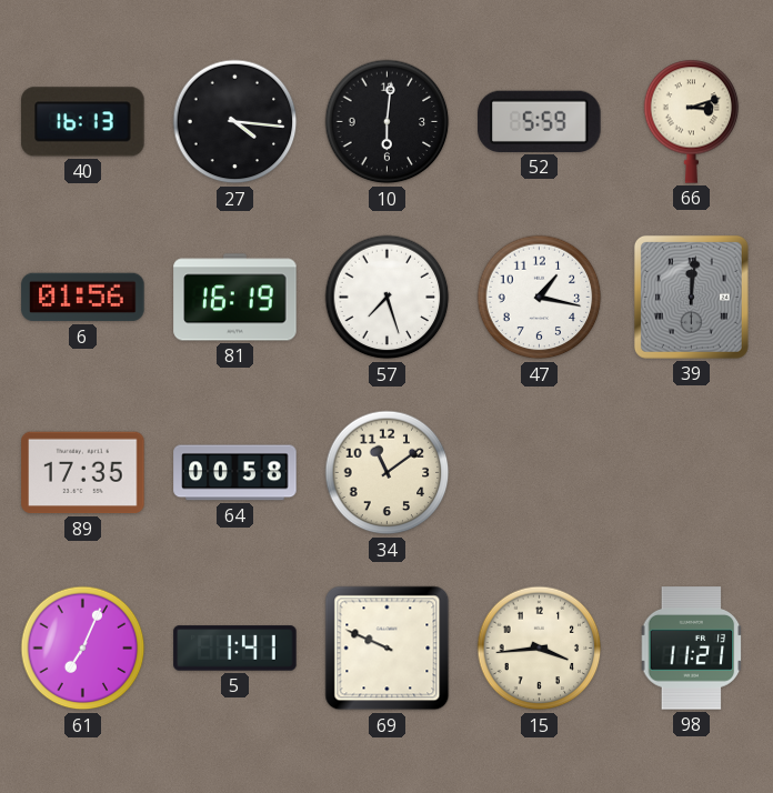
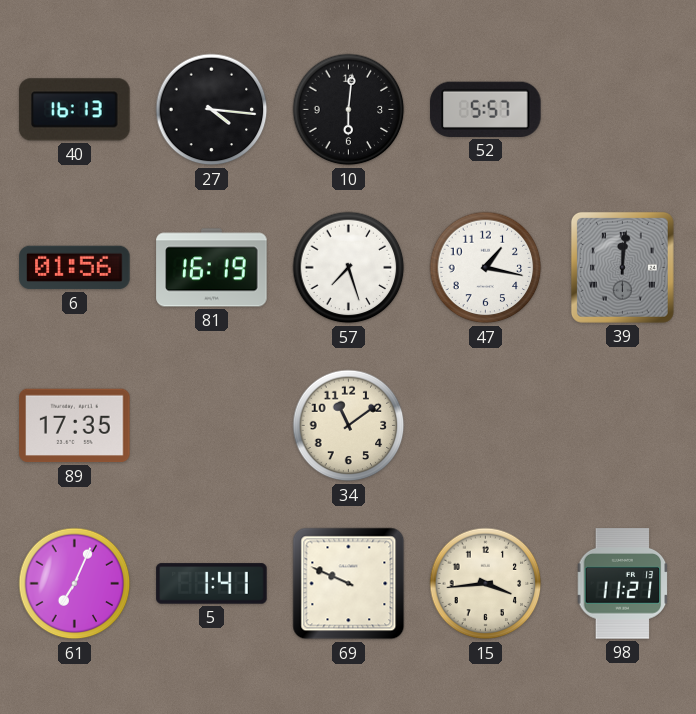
52: 5:59 -> 5:57 (486, 109)
66: 3:12 -> none (692, 121)
64: 00:58 -> none (235, 473)
